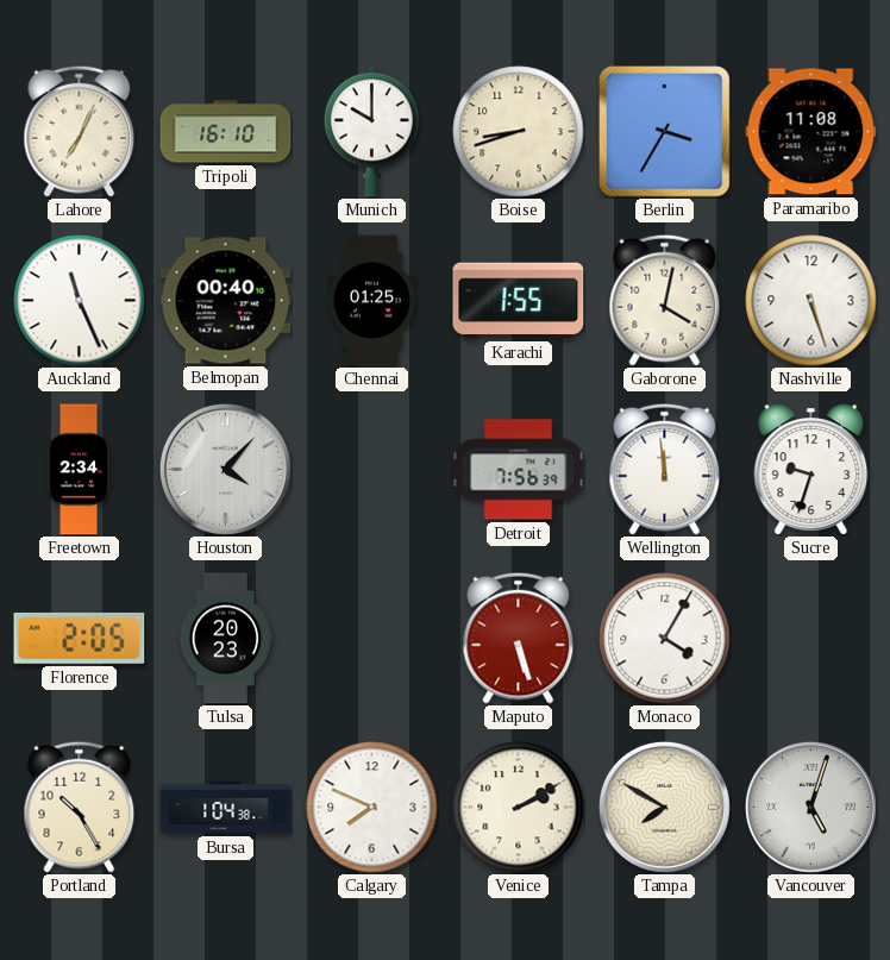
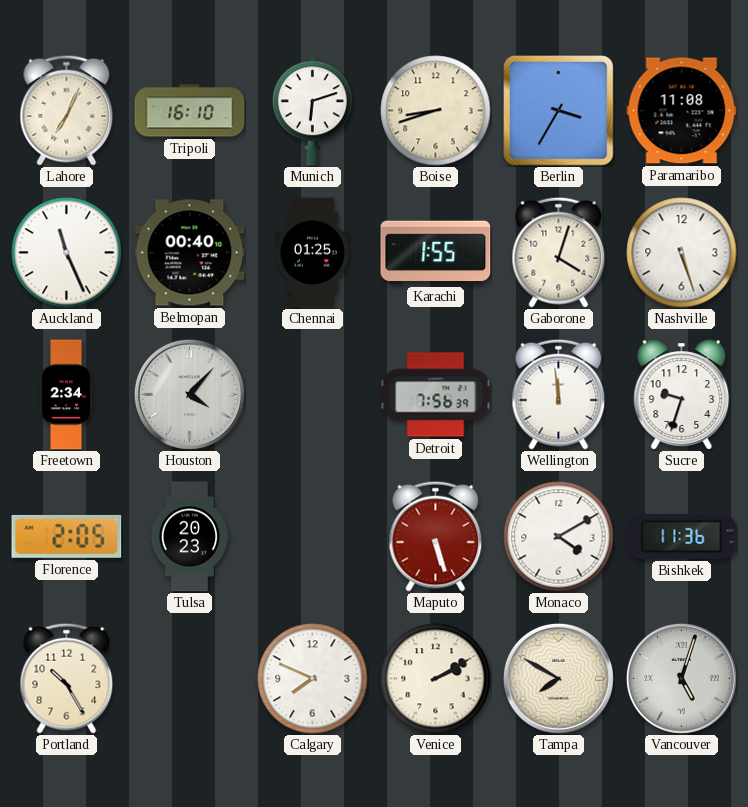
Munich: 10:00 -> 6:12 (312, 111)
Gaborone: 4:02 -> 4:03 (559, 252)
Monaco: 4:05 -> 4:10 (559, 537)
Bishkek: none -> 11:36 (682, 537)
Bursa: 1:04 -> none (226, 808)
